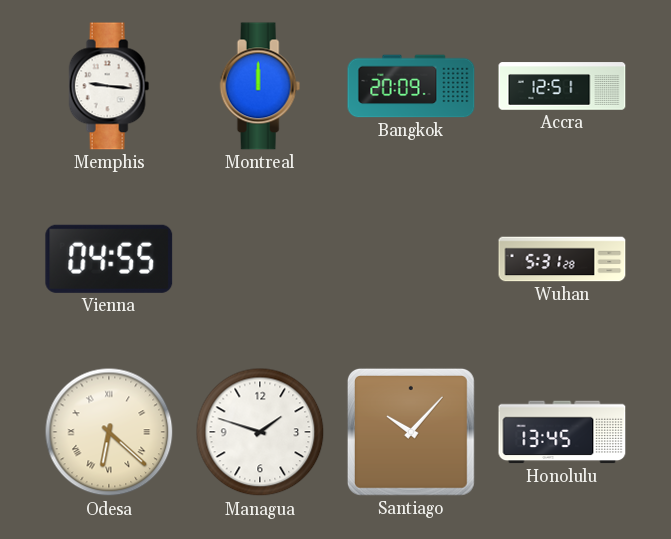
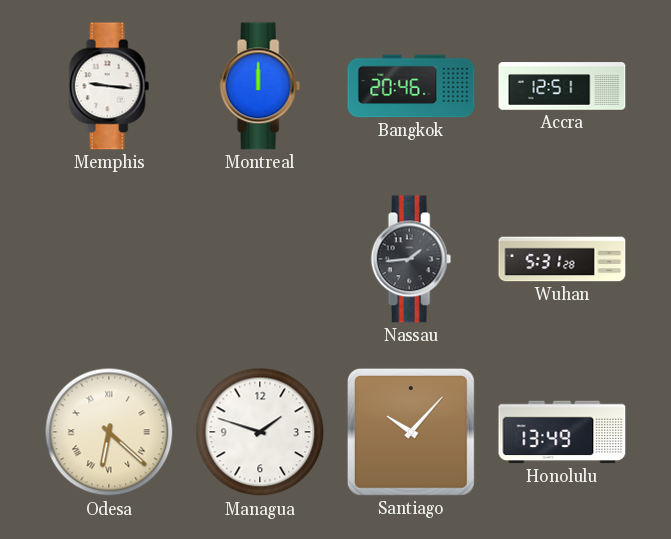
Bangkok: 20:09 -> 20:46 (411, 86)
Vienna: 04:55 -> none (109, 259)
Nassau: none -> 1:44 (411, 259)
Honolulu: 13:45 -> 13:49 (562, 432)
